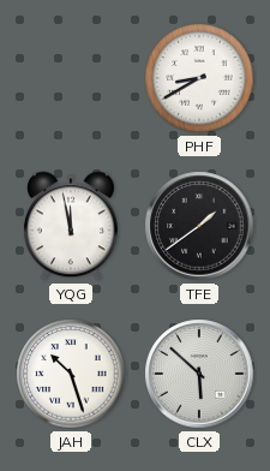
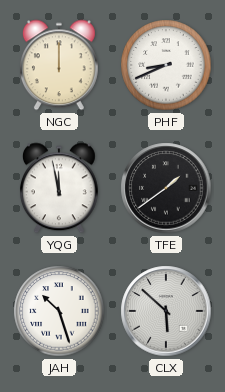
NGC: none -> 12:00 (59, 65)
PHF: 8:40 -> 8:41 (166, 65)
